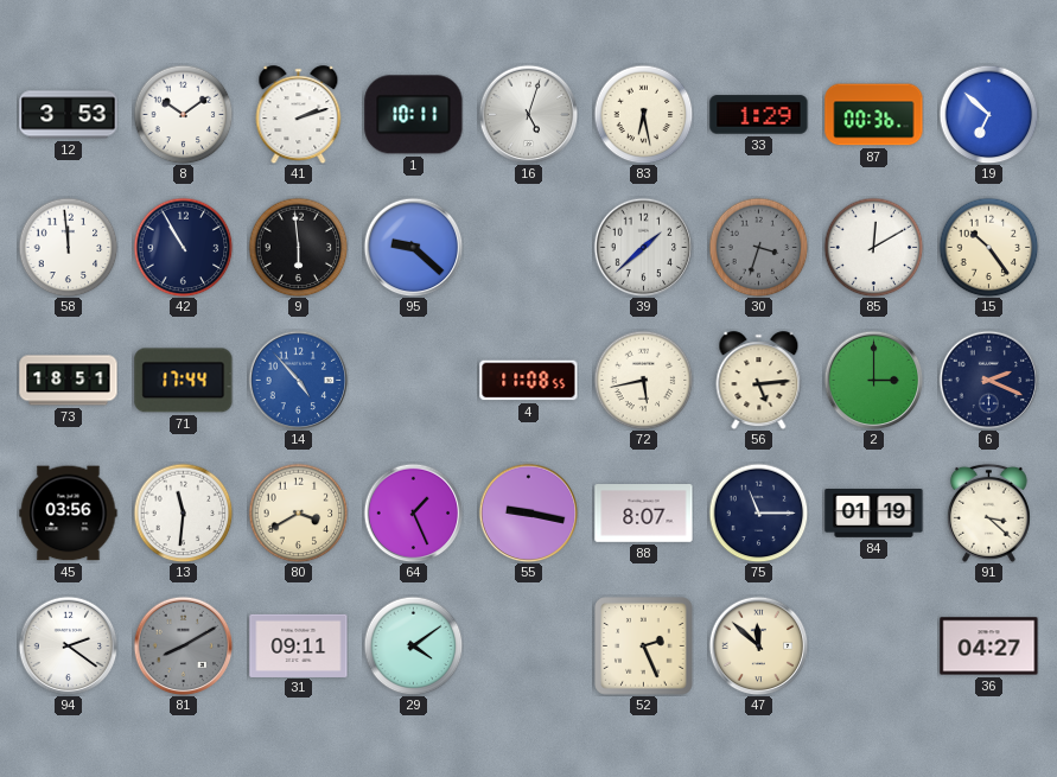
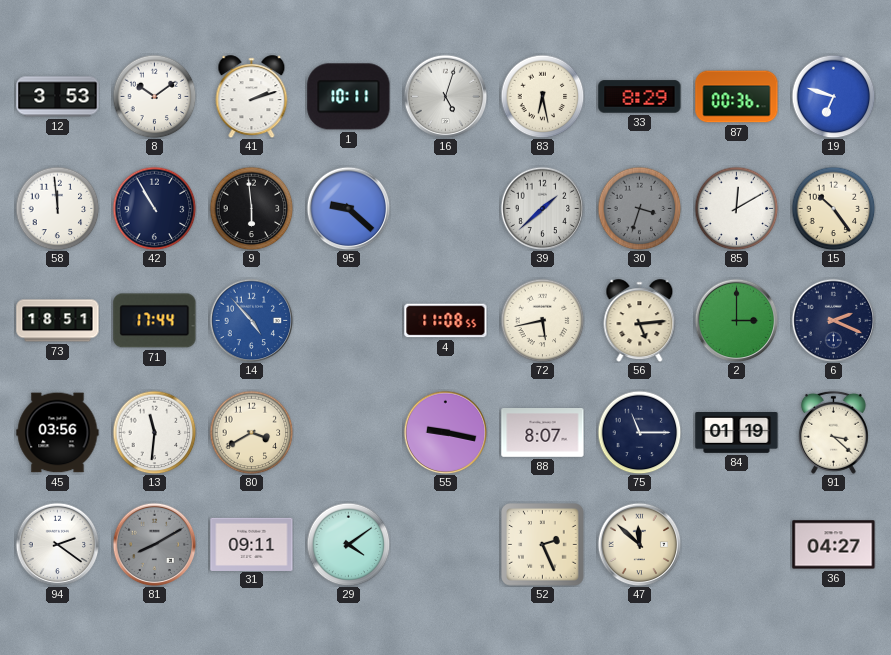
33: 1:29 -> 8:29 (640, 97)
19: 6:52 -> 6:48 (833, 96)
64: 1:26 -> none (413, 512)
